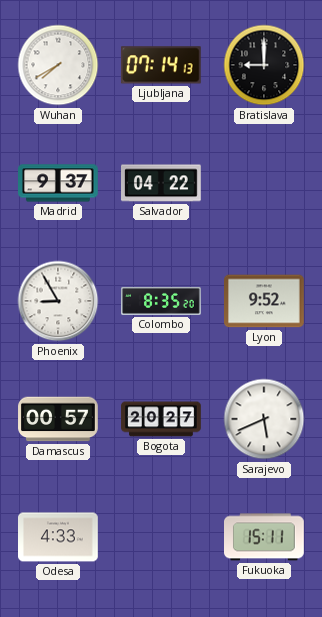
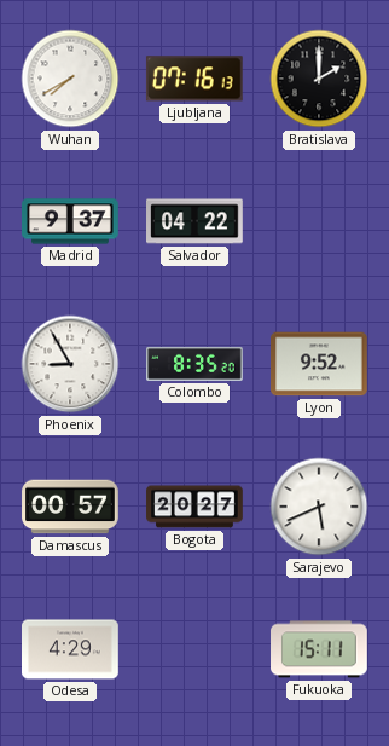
Ljubljana: 07:14 -> 07:16 (194, 79)
Bratislava: 9:00 -> 2:00 (319, 79)
Odesa: 4:33 -> 4:29 (71, 649)
